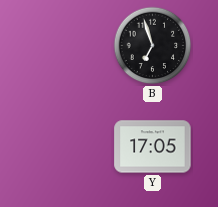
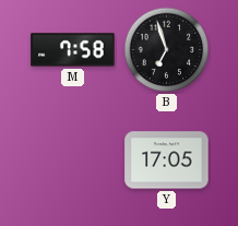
M: none -> 7:58 (73, 50)
